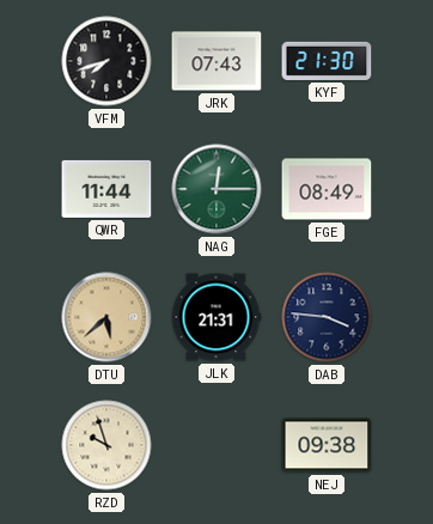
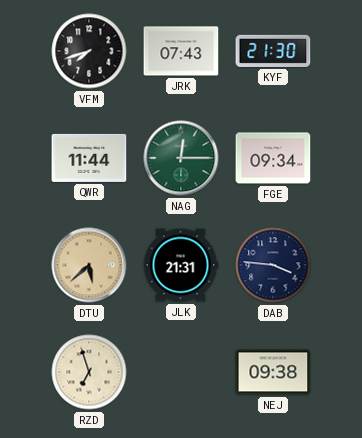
FGE: 08:49 -> 09:34 (273, 158)
RZD: 9:57 -> 6:57 (89, 372)
